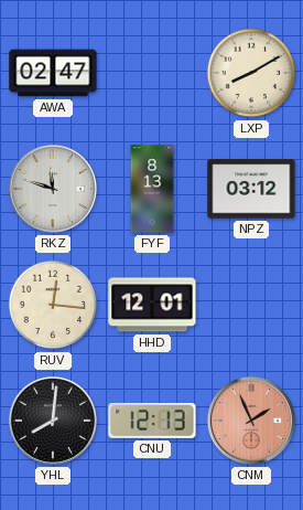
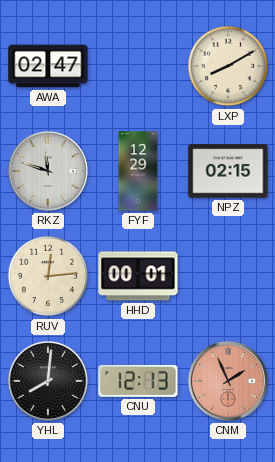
FYF: 8:13 -> 12:29 (138, 171)
NPZ: 03:12 -> 02:15 (228, 171)
RUV: 12:16 -> 12:14 (48, 276)
HHD: 12:01 -> 00:01 (138, 276)
